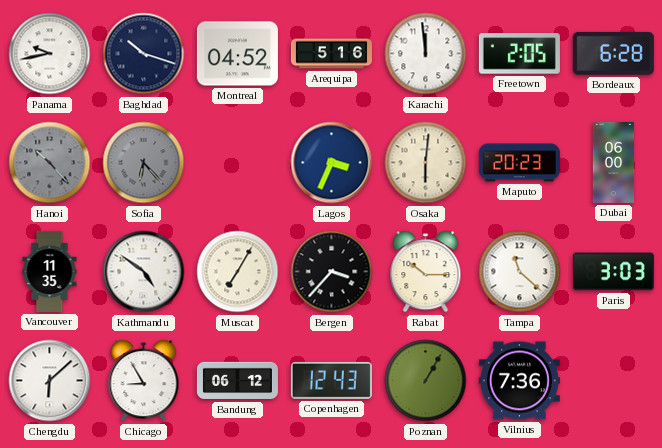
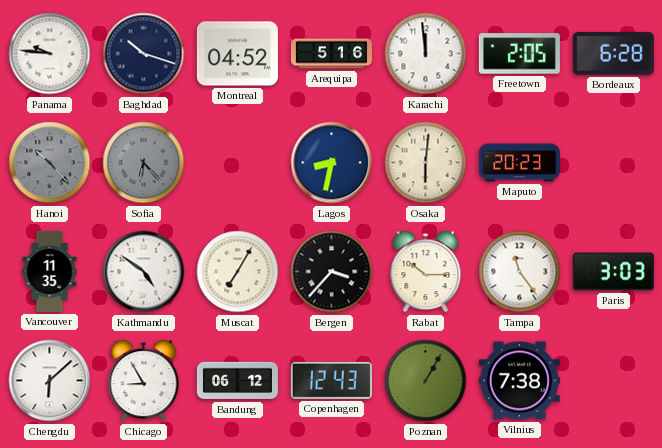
Panama: 9:43 -> 9:46 (50, 54)
Lagos: 3:34 -> 8:32 (332, 163)
Dubai: 06:00 -> none (614, 162)
Tampa: 11:22 -> 11:24 (520, 272)
Vilnius: 7:36 -> 7:38 (519, 381)
